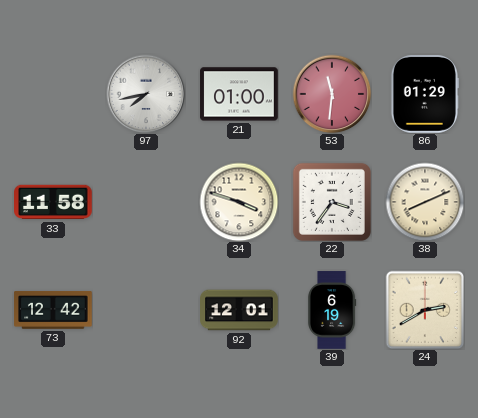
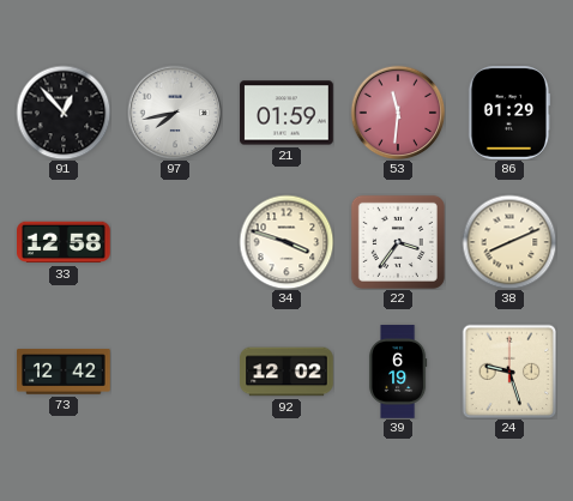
91: none -> 12:53 (64, 113)
21: 01:00 -> 01:59 (286, 113)
33: 11:58 -> 12:58 (65, 242)
92: 12:01 -> 12:02 (286, 372)
24: 2:40 -> 9:27 (509, 372)
